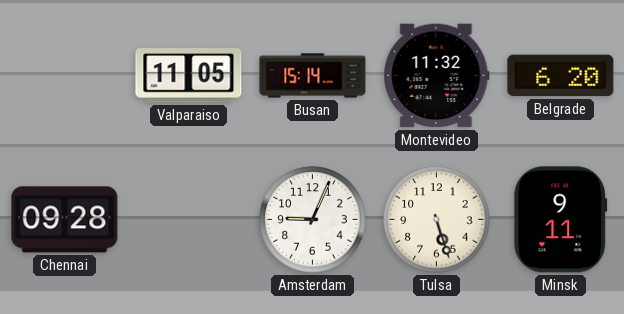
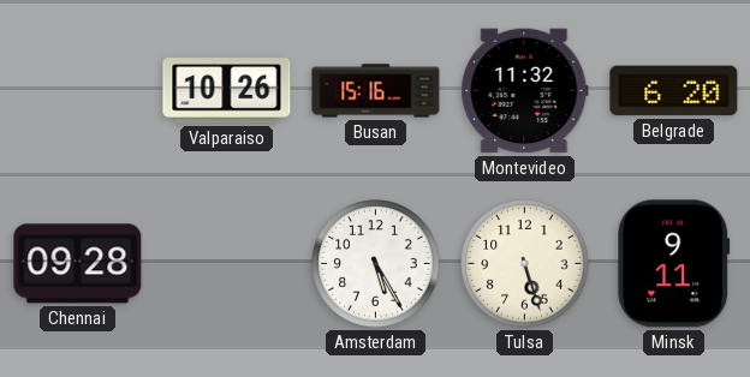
Valparaiso: 11:05 -> 10:26 (227, 91)
Busan: 15:14 -> 15:16 (376, 91)
Amsterdam: 9:04 -> 5:25 (376, 264)
